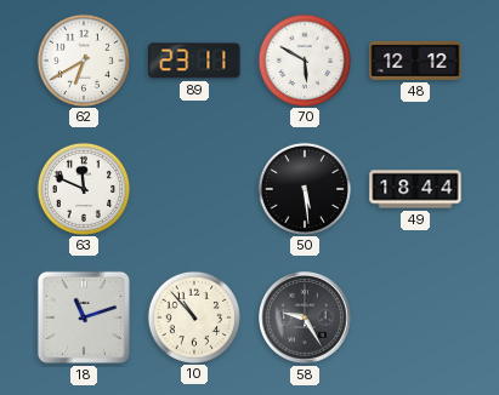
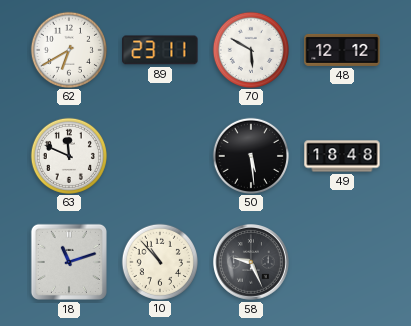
49: 18:44 -> 18:48 (342, 156)
58: 9:25 -> 9:26 (252, 263)
